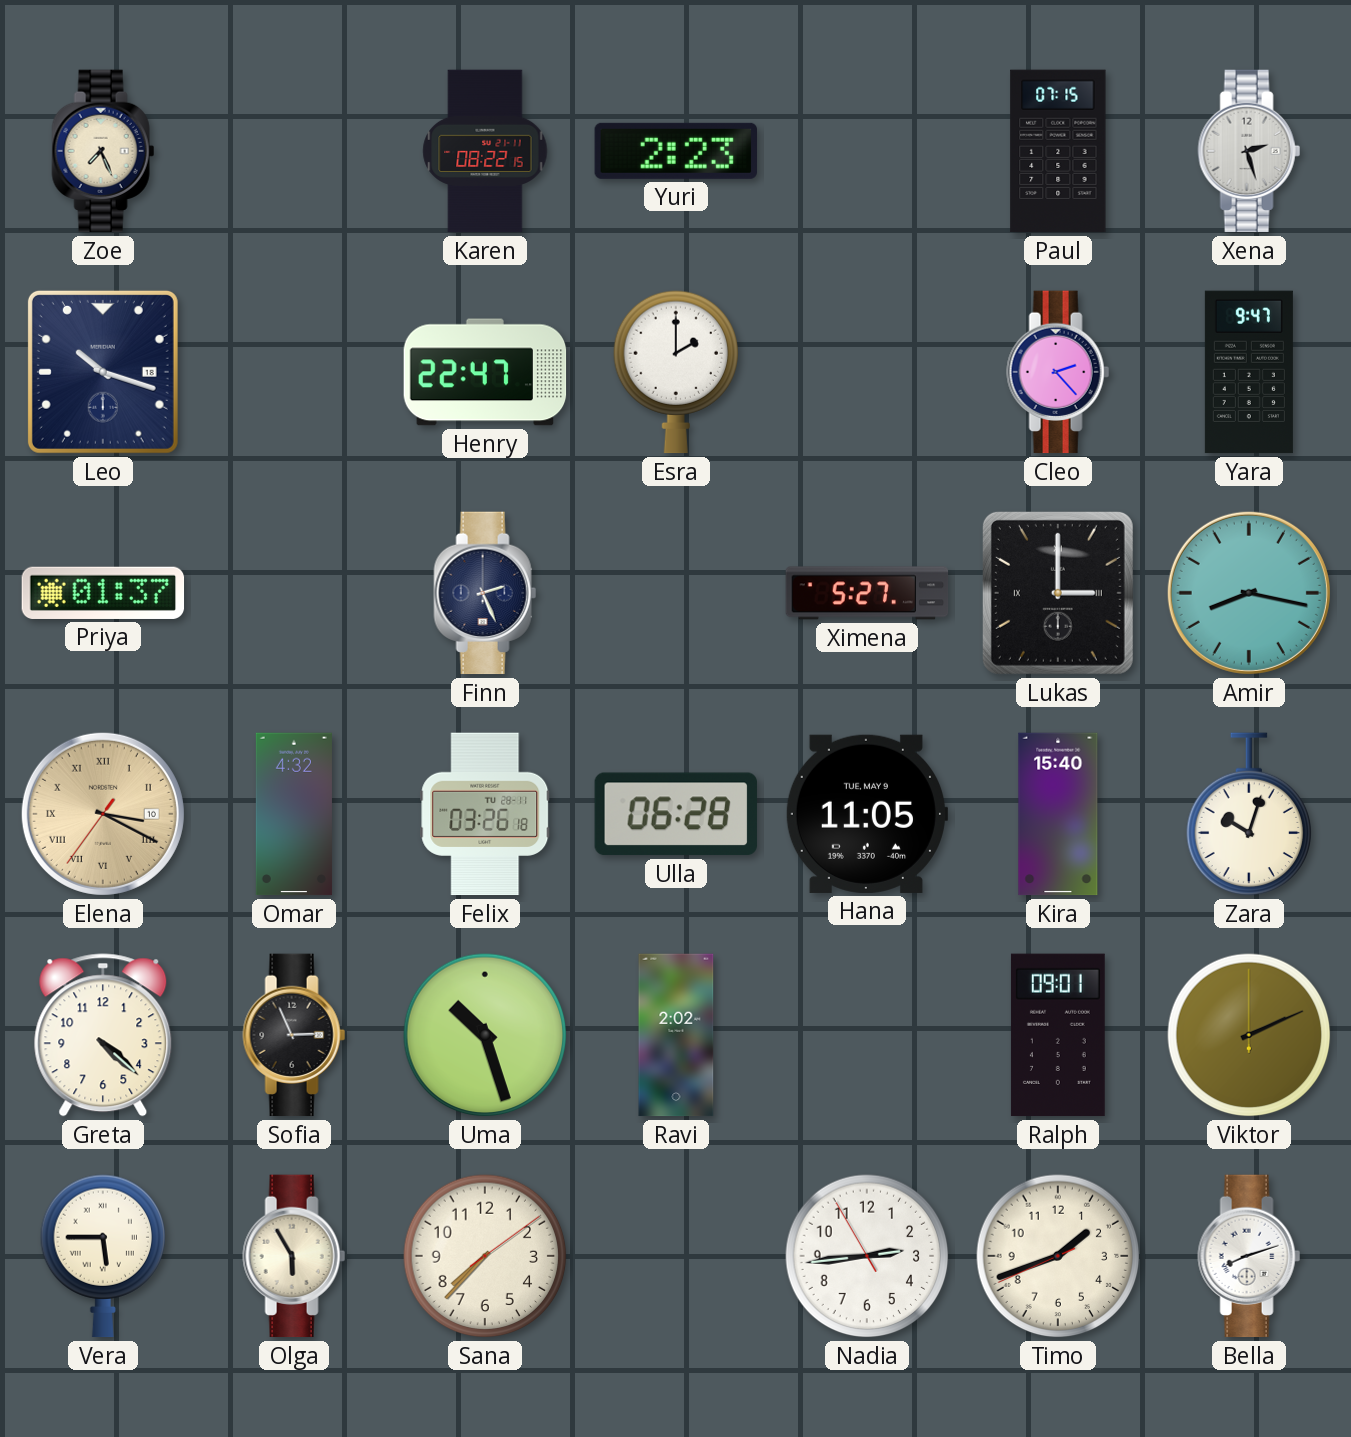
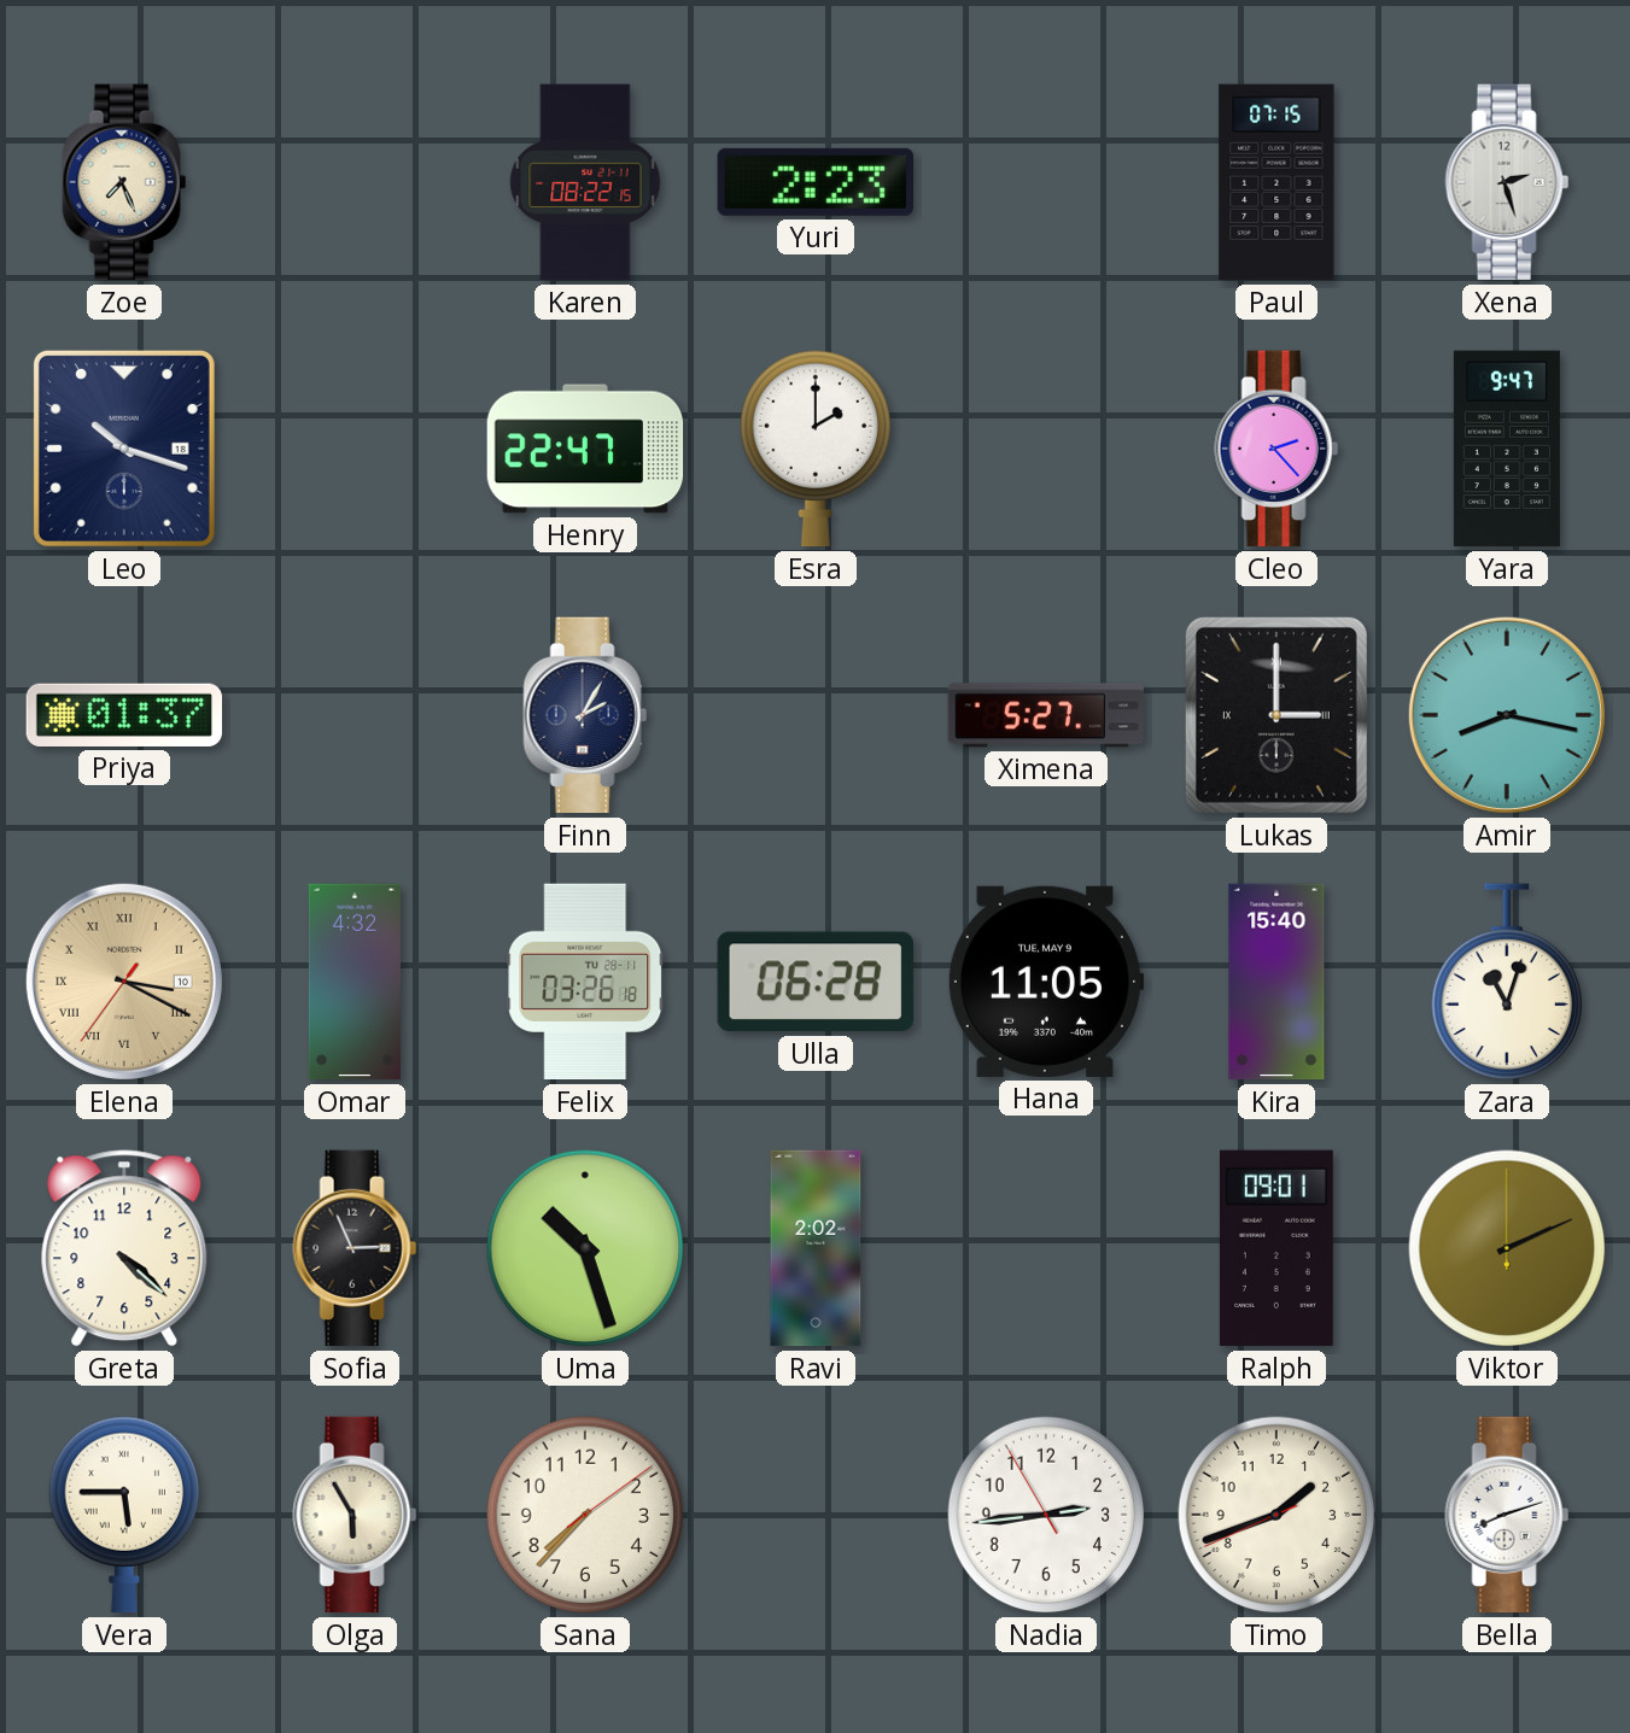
Finn: 2:26 -> 2:05 (585, 715)
Zara: 10:03 -> 11:03 (1506, 982)
